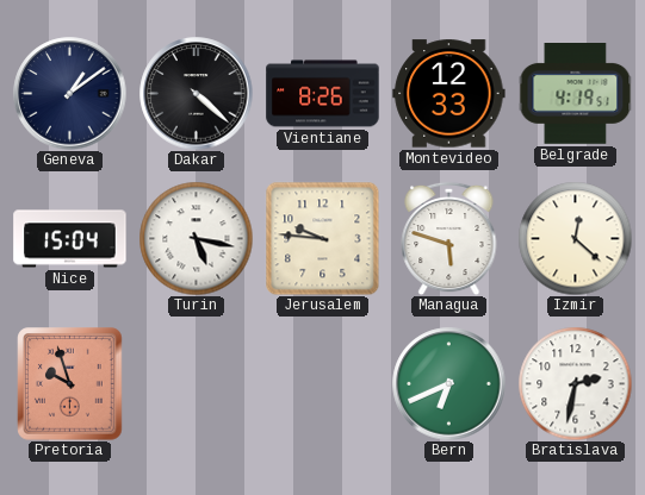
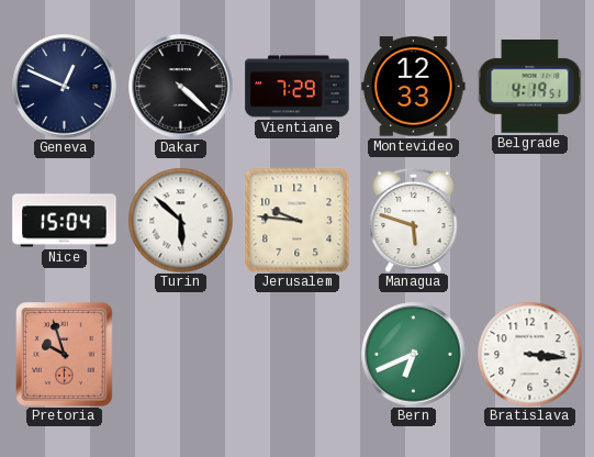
Geneva: 1:09 -> 12:49 (65, 87)
Vientiane: 8:26 -> 7:29 (298, 87)
Turin: 5:17 -> 5:52 (180, 220)
Izmir: 12:22 -> none (575, 238)
Bratislava: 2:32 -> 3:16 (529, 354)
